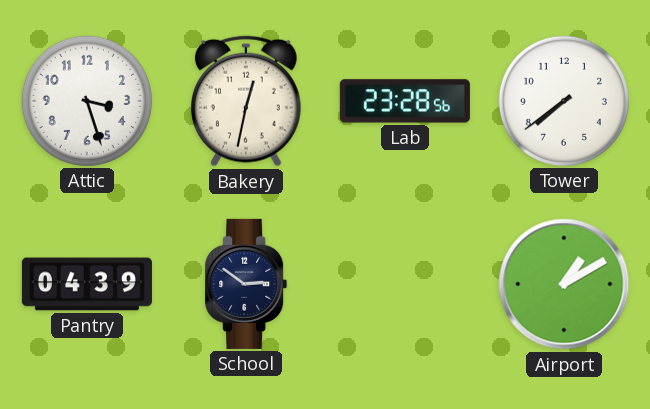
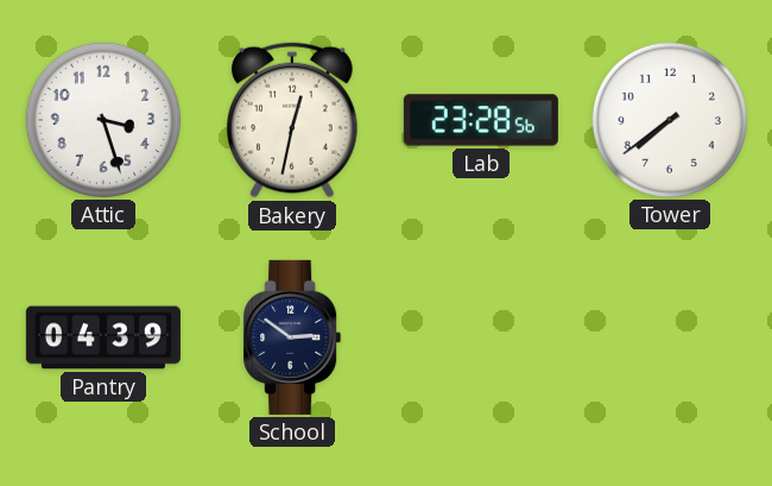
Airport: 1:10 -> none (564, 284)
